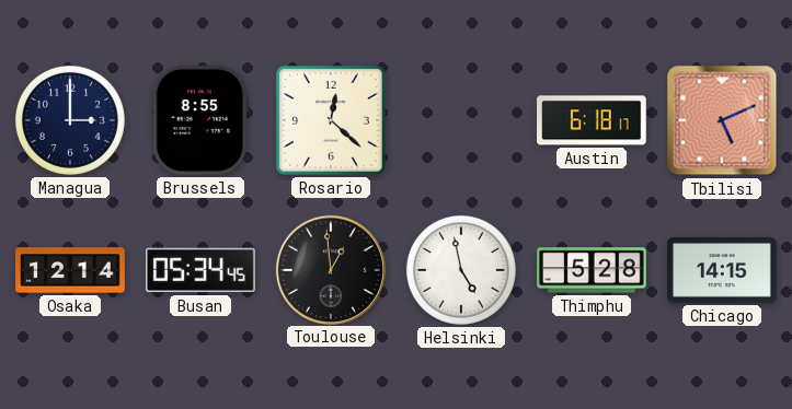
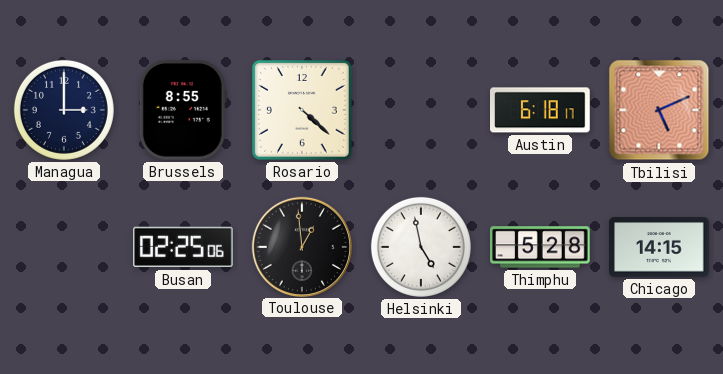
Rosario: 12:22 -> 4:22 (302, 110)
Osaka: 12:14 -> none (70, 270)
Busan: 05:34 -> 02:25 (184, 247)
